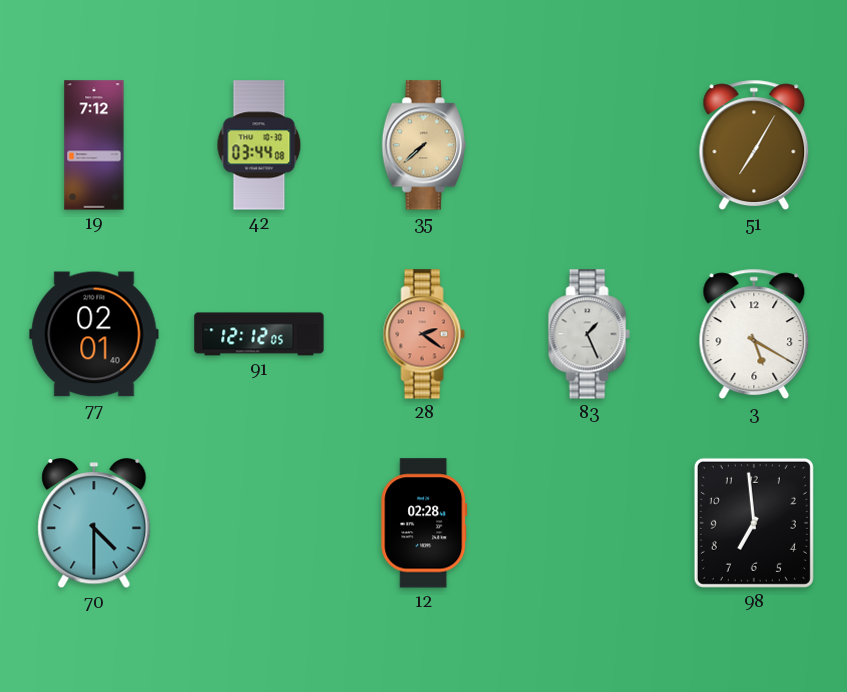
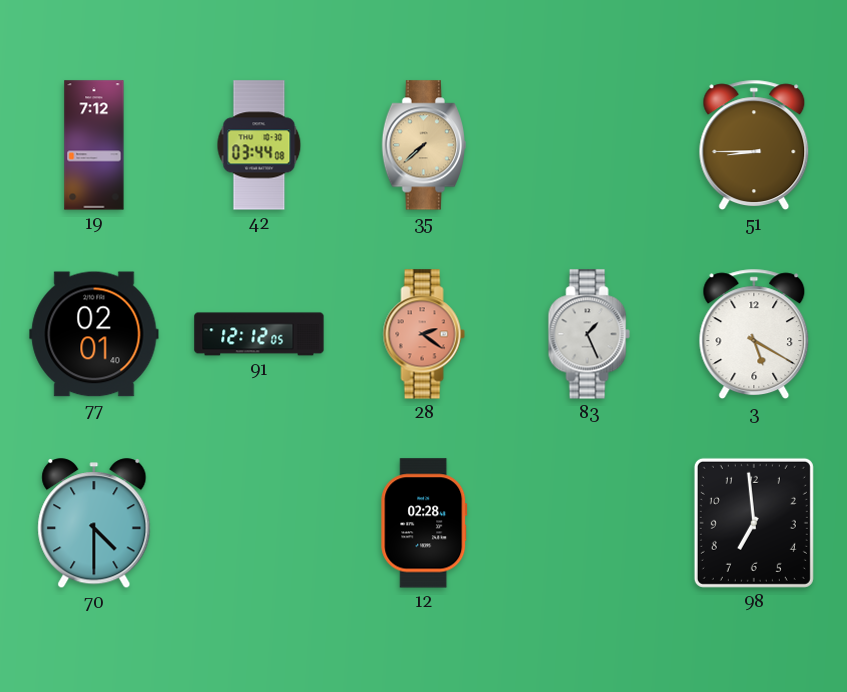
51: 7:05 -> 8:45 (754, 145)
